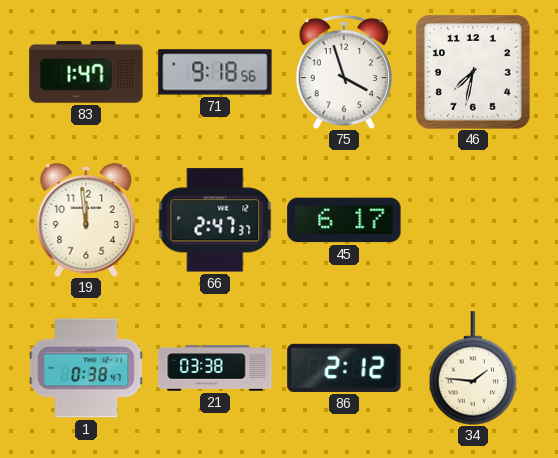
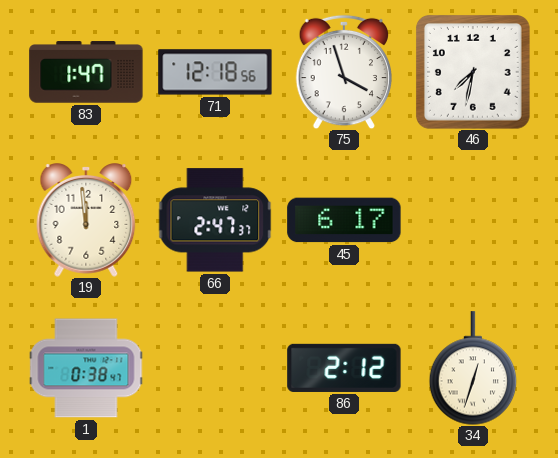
71: 9:18 -> 12:18 (215, 72)
21: 03:38 -> none (215, 368)
34: 1:46 -> 12:33 (473, 368)
